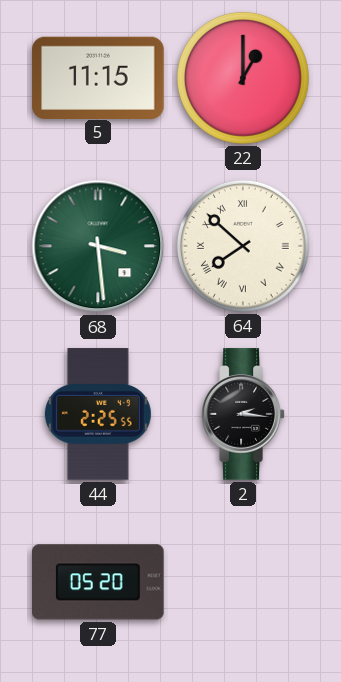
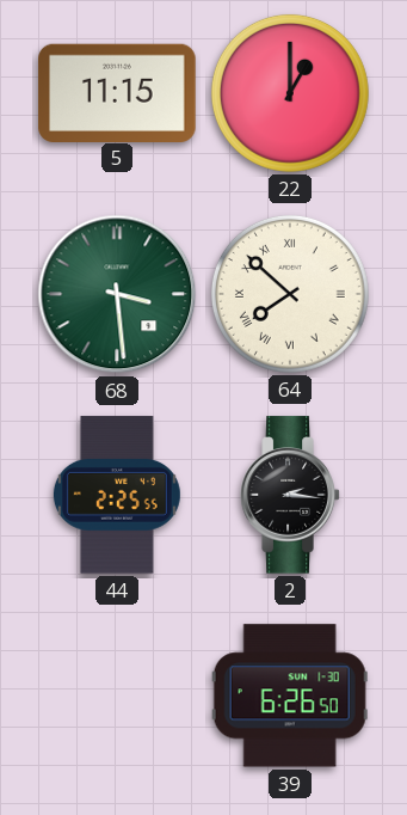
77: 05:20 -> none (99, 582)
39: none -> 6:26 (290, 695)
